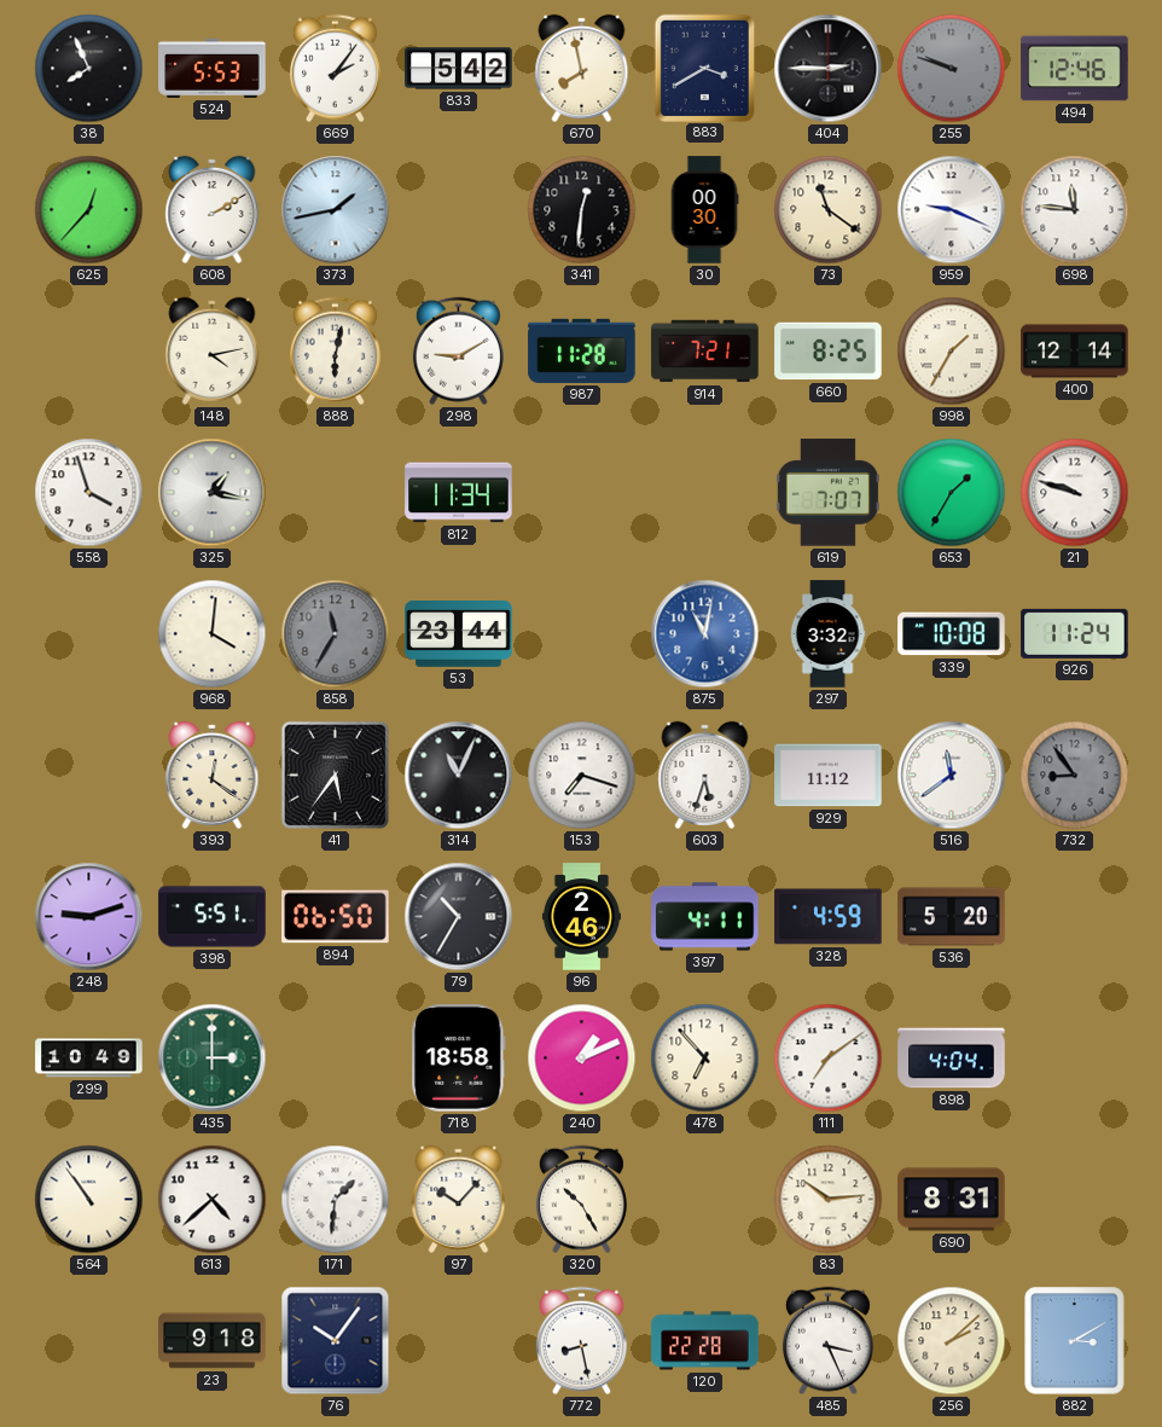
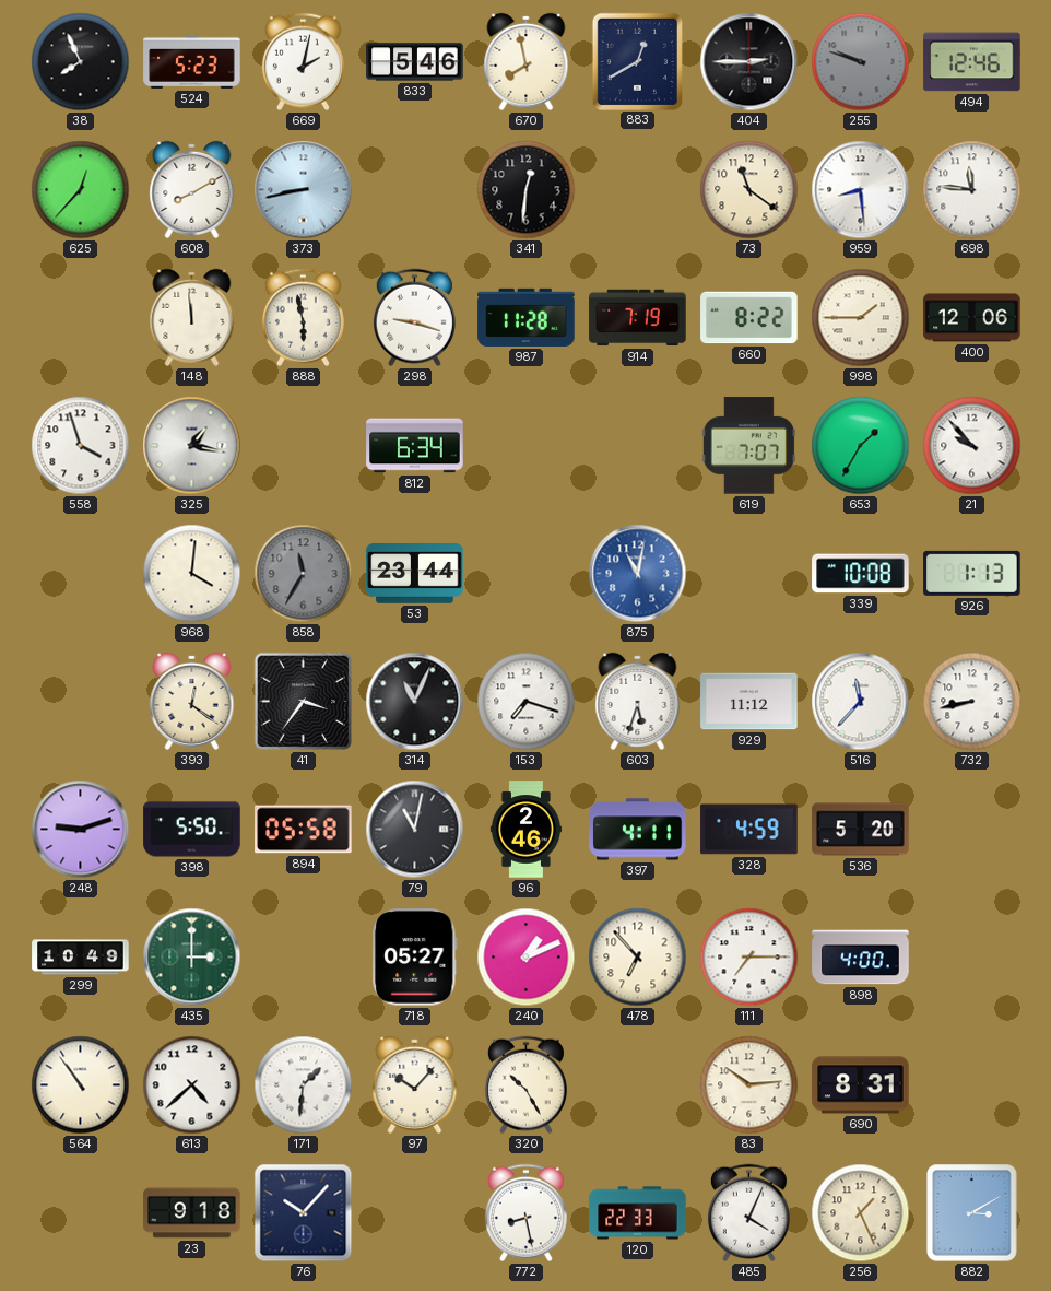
524: 5:53 -> 5:23 (192, 61)
669: 2:06 -> 2:02 (303, 62)
833: 5:42 -> 5:46 (415, 62)
883: 3:40 -> 12:40 (637, 61)
608: 2:10 -> 8:10 (192, 189)
373: 1:43 -> 8:43 (304, 190)
30: 00:30 -> none (704, 210)
959: 9:19 -> 8:29 (861, 190)
148: 4:13 -> 11:59 (192, 317)
888: 6:02 -> 5:58 (303, 318)
298: 9:10 -> 9:18 (414, 318)
914: 7:21 -> 7:19 (638, 318)
660: 8:25 -> 8:22 (749, 318)
998: 1:35 -> 1:45 (861, 318)
400: 12:14 -> 12:06 (972, 318)
812: 11:34 -> 6:34 (415, 446)
21: 9:48 -> 9:53 (972, 446)
297: 3:32 -> none (827, 634)
926: 11:24 -> 1:13 (972, 573)
41: 5:36 -> 3:36 (304, 702)
516: 11:39 -> 11:37 (861, 702)
732: 8:54 -> 8:43 (972, 702)
732 dial: grey -> white (972, 702)
398: 5:51 -> 5:50 (192, 830)
894: 06:50 -> 05:58 (304, 830)
79: 10:35 -> 11:02 (415, 830)
718: 18:58 -> 05:27 (415, 958)
111: 7:09 -> 7:15 (749, 958)
898: 4:04 -> 4:00 (861, 958)
76: 10:06 -> 10:07 (304, 1213)
120: 22:28 -> 22:33 (638, 1213)
485: 3:26 -> 4:04 (748, 1213)
256: 2:08 -> 1:26 (861, 1213)
